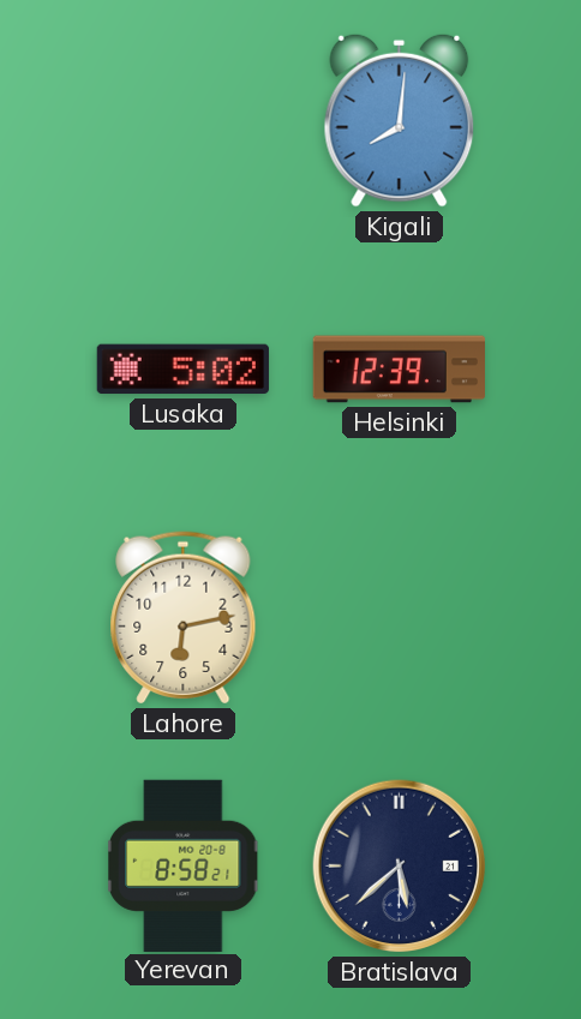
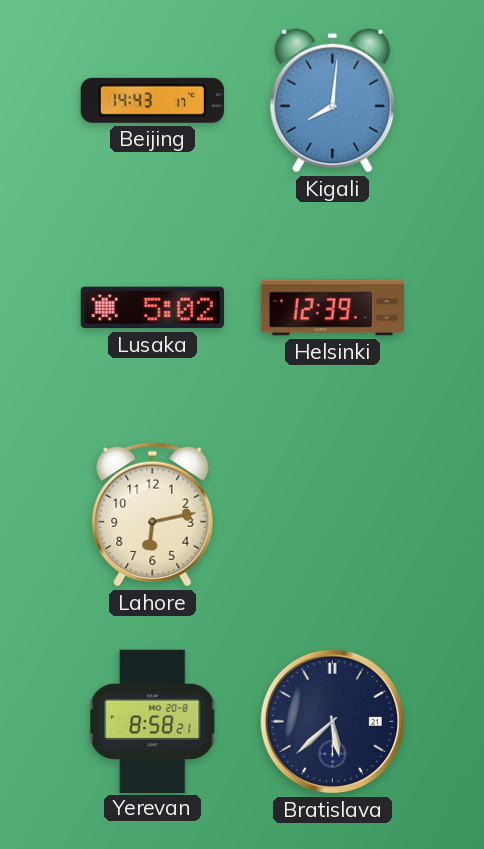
Beijing: none -> 14:43 (152, 100)
